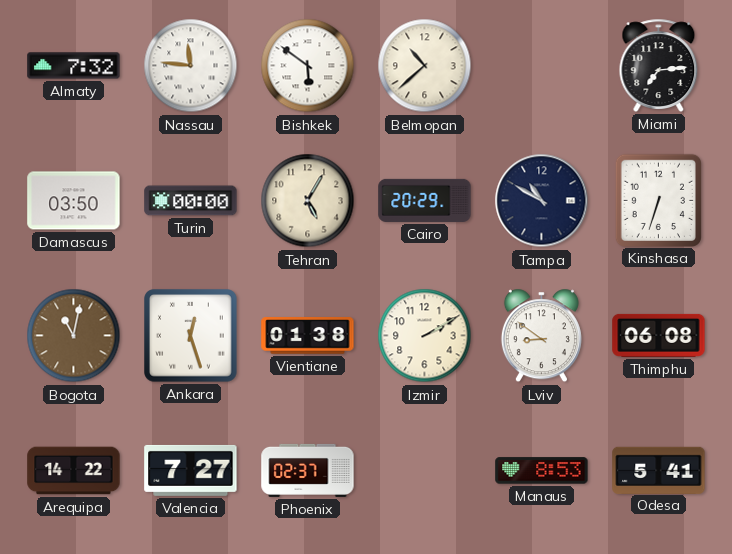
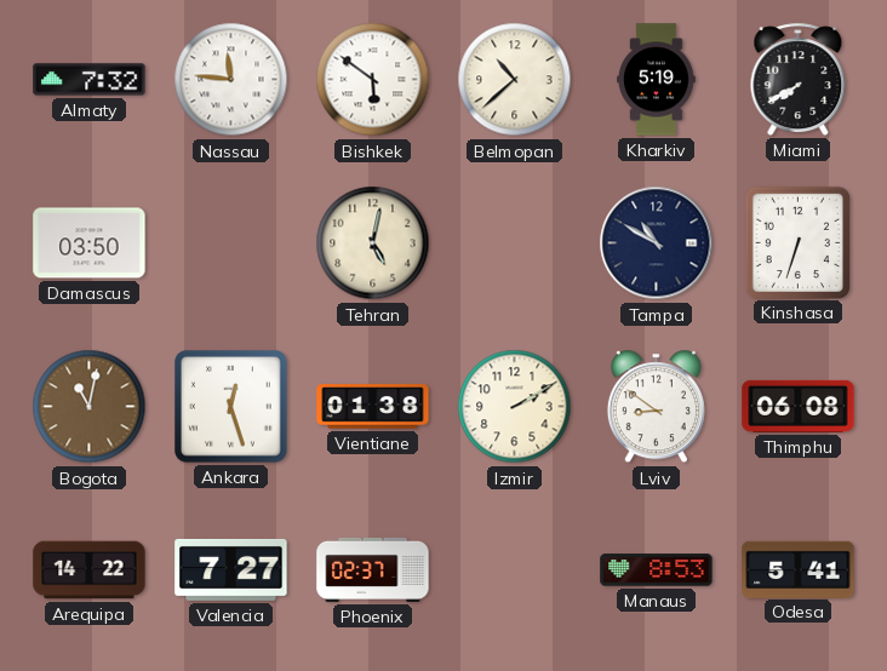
Kharkiv: none -> 5:19 (657, 80)
Miami: 7:14 -> 7:40 (799, 79)
Turin: 00:00 -> none (191, 201)
Tehran: 5:05 -> 5:02 (373, 243)
Cairo: 20:29 -> none (425, 200)
